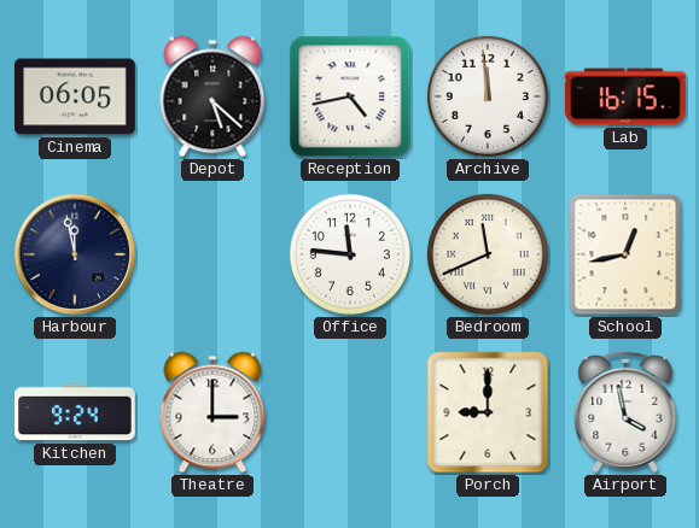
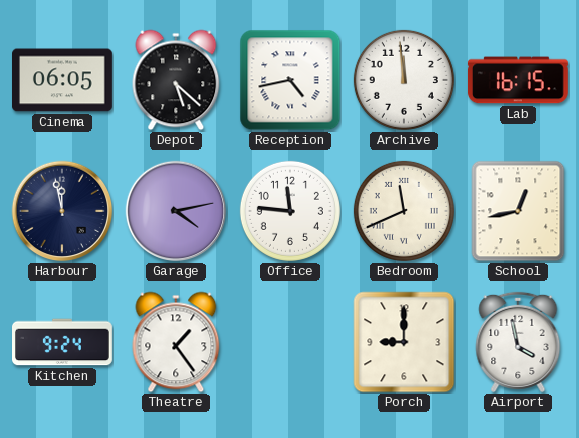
Garage: none -> 4:13 (176, 211)
Theatre: 3:00 -> 1:24 (176, 342)
